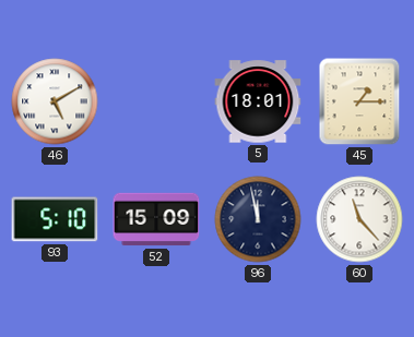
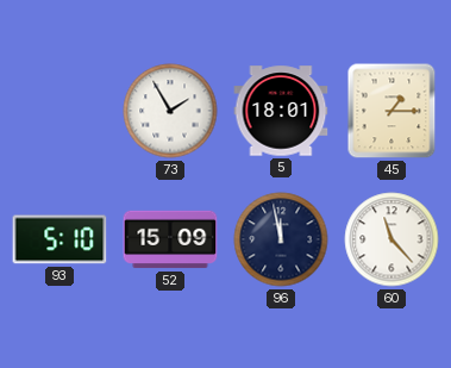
46: 5:10 -> none (55, 101)
73: none -> 1:55 (170, 111)
